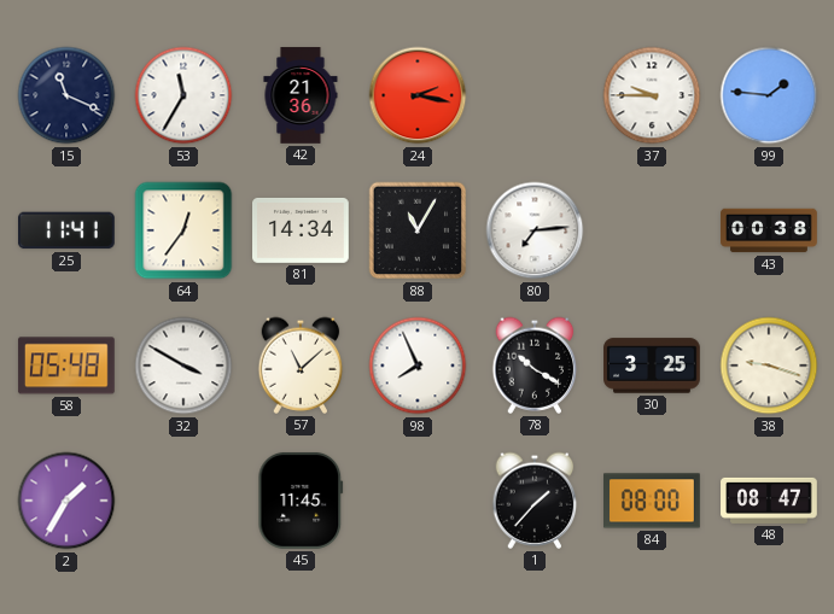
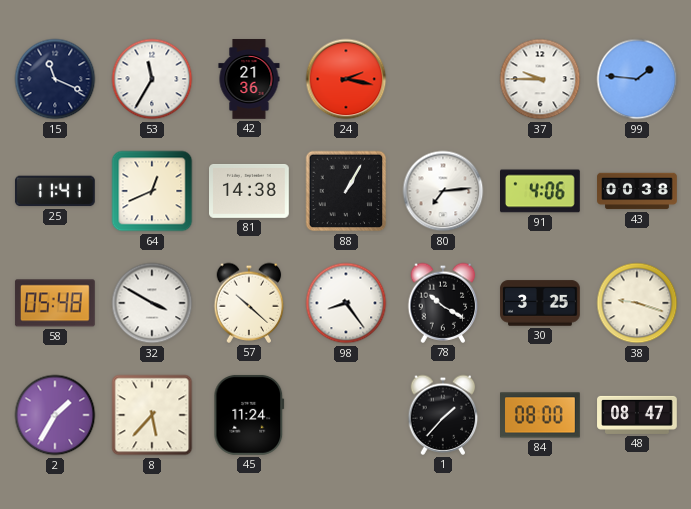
64: 12:36 -> 12:41 (152, 191)
81: 14:34 -> 14:38 (250, 191)
88: 11:05 -> 1:05 (346, 191)
91: none -> 4:06 (541, 191)
57: 11:08 -> 10:22 (249, 303)
98: 7:56 -> 8:24 (346, 303)
8: none -> 5:37 (152, 415)
45: 11:45 -> 11:24 (249, 415)
